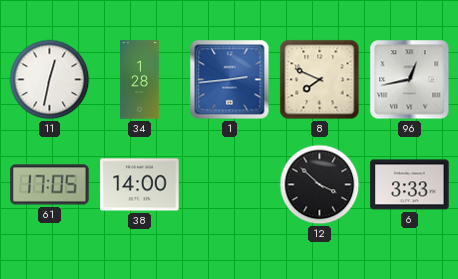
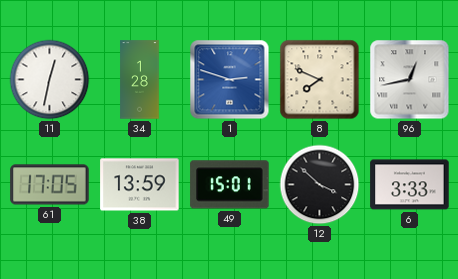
1: 2:44 -> 2:48 (230, 80)
38: 14:00 -> 13:59 (140, 185)
49: none -> 15:01 (230, 185)
